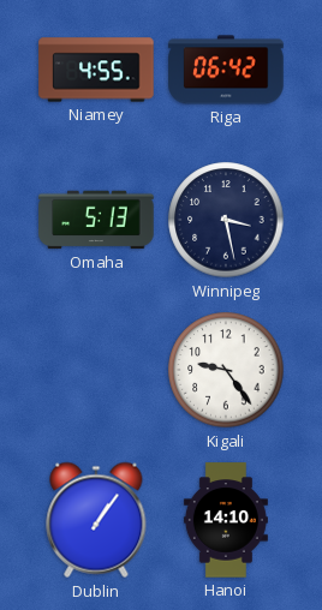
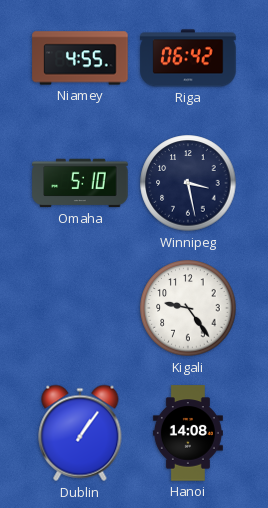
Omaha: 5:13 -> 5:10 (80, 183)
Hanoi: 14:10 -> 14:08 (188, 433)
